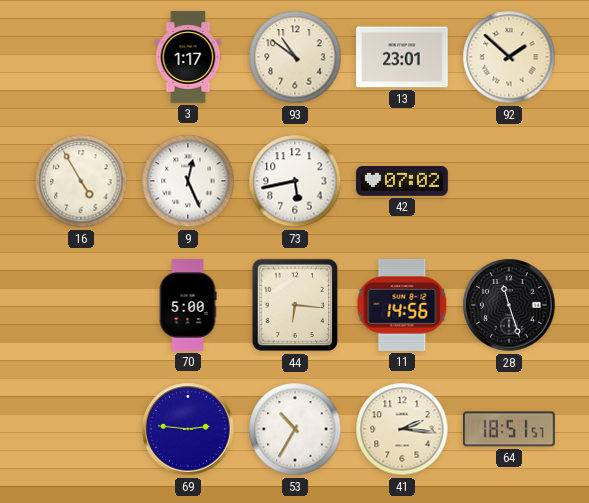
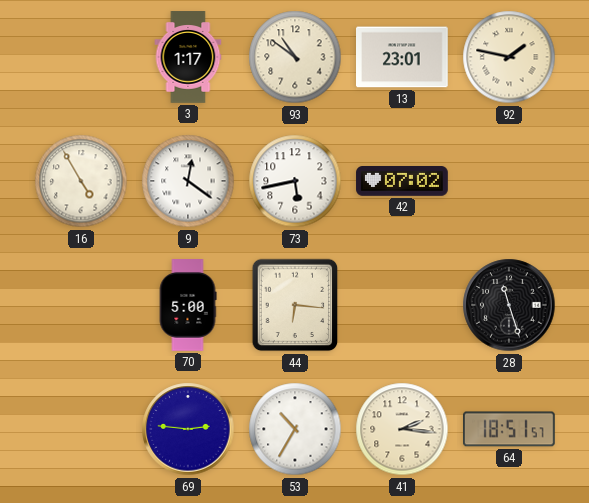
92: 1:52 -> 1:47 (509, 57)
9: 12:26 -> 12:21 (188, 181)
11: 14:56 -> none (402, 305)
